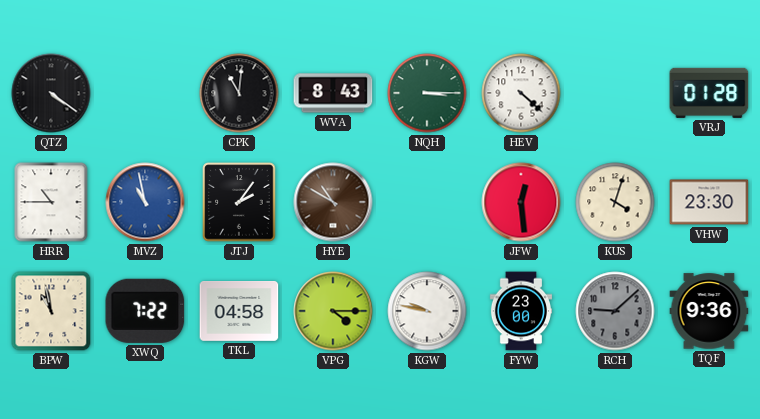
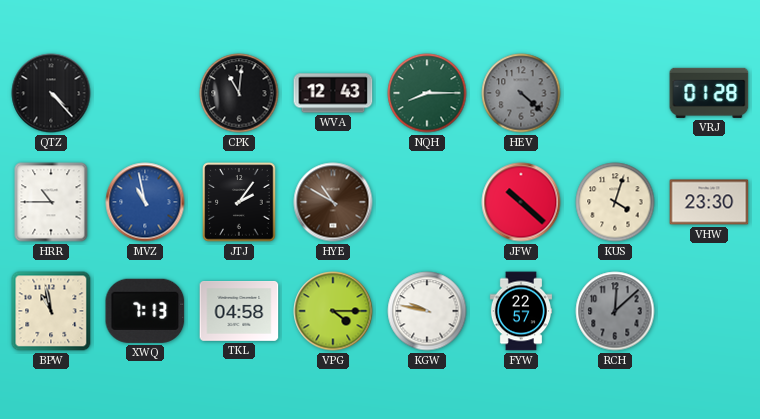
QTZ: 4:21 -> 4:23 (51, 93)
WVA: 8:43 -> 12:43 (333, 93)
NQH: 3:15 -> 8:15 (427, 93)
HEV dial: white -> grey (521, 93)
JFW: 12:29 -> 10:22 (521, 202)
XWQ: 7:22 -> 7:13 (145, 311)
FYW: 23:00 -> 22:57 (520, 311)
RCH: 9:08 -> 12:08 (615, 311)
TQF: 9:36 -> none (709, 311)
